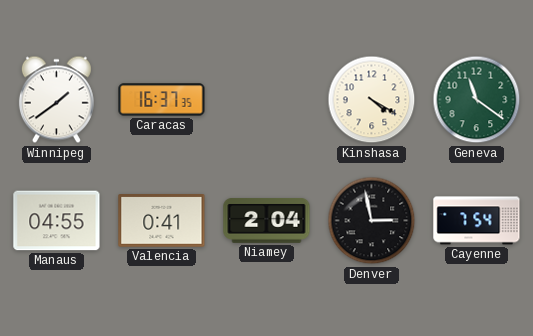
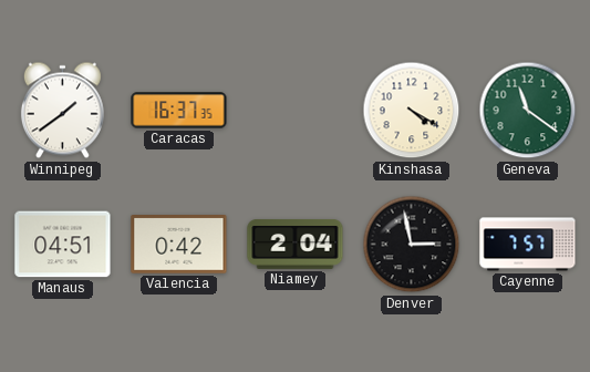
Manaus: 04:55 -> 04:51 (63, 245)
Valencia: 0:41 -> 0:42 (179, 245)
Cayenne: 7:54 -> 7:57 (528, 245)
